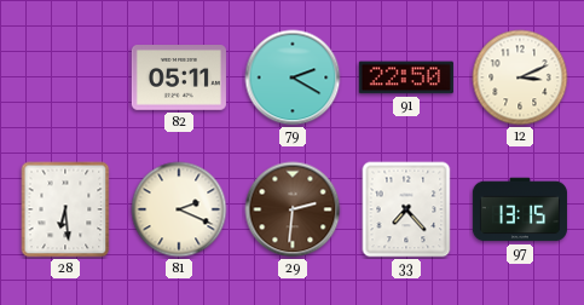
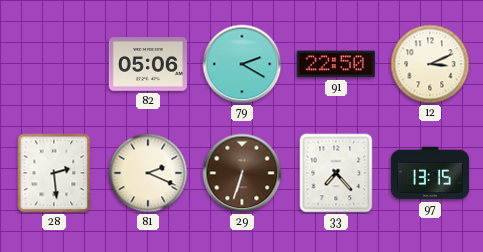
82: 05:11 -> 05:06 (148, 65)
28: 6:29 -> 2:29 (54, 173)
29: 2:31 -> 6:33 (242, 173)
